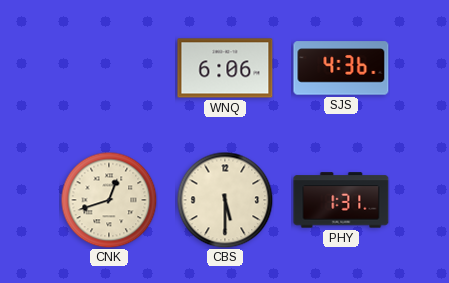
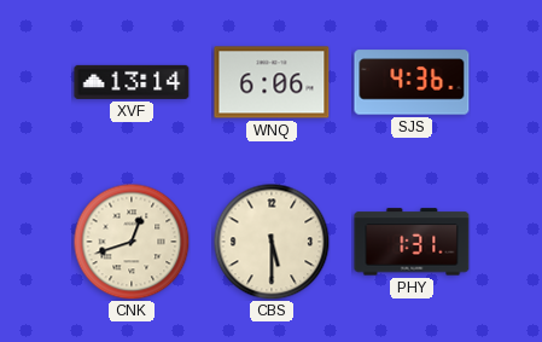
XVF: none -> 13:14 (132, 82)
